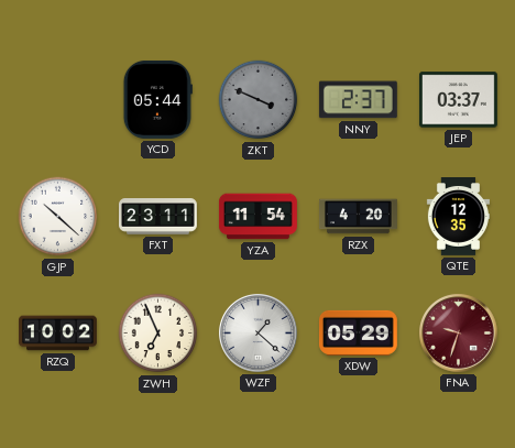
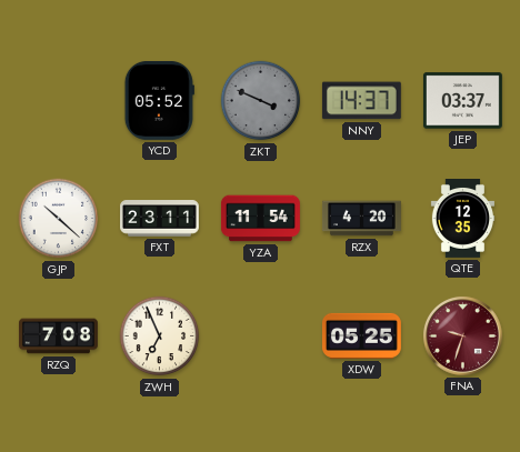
YCD: 05:44 -> 05:52 (159, 100)
NNY: 2:37 -> 14:37 (361, 101)
RZQ: 10:02 -> 7:08 (59, 337)
WZF: 1:22 -> none (257, 332)
XDW: 05:29 -> 05:25 (361, 335)
